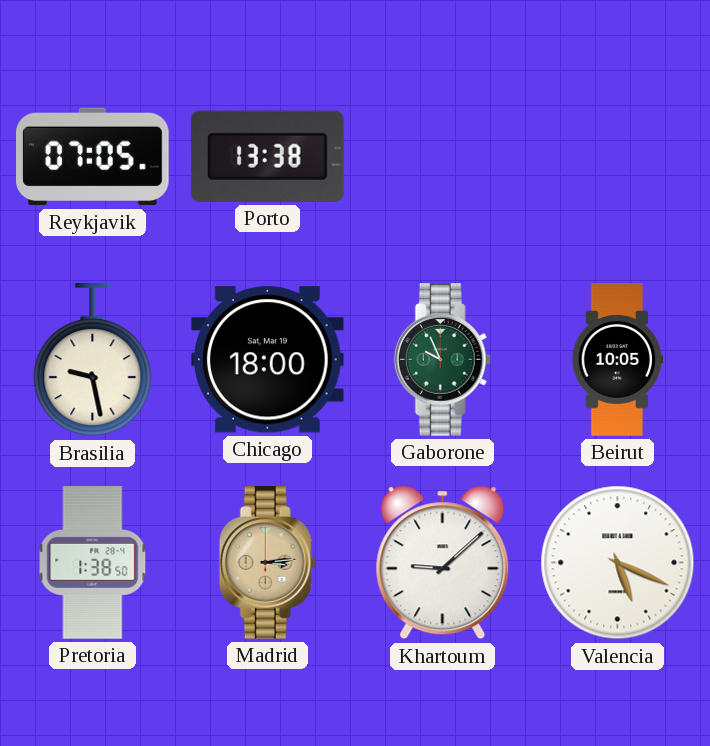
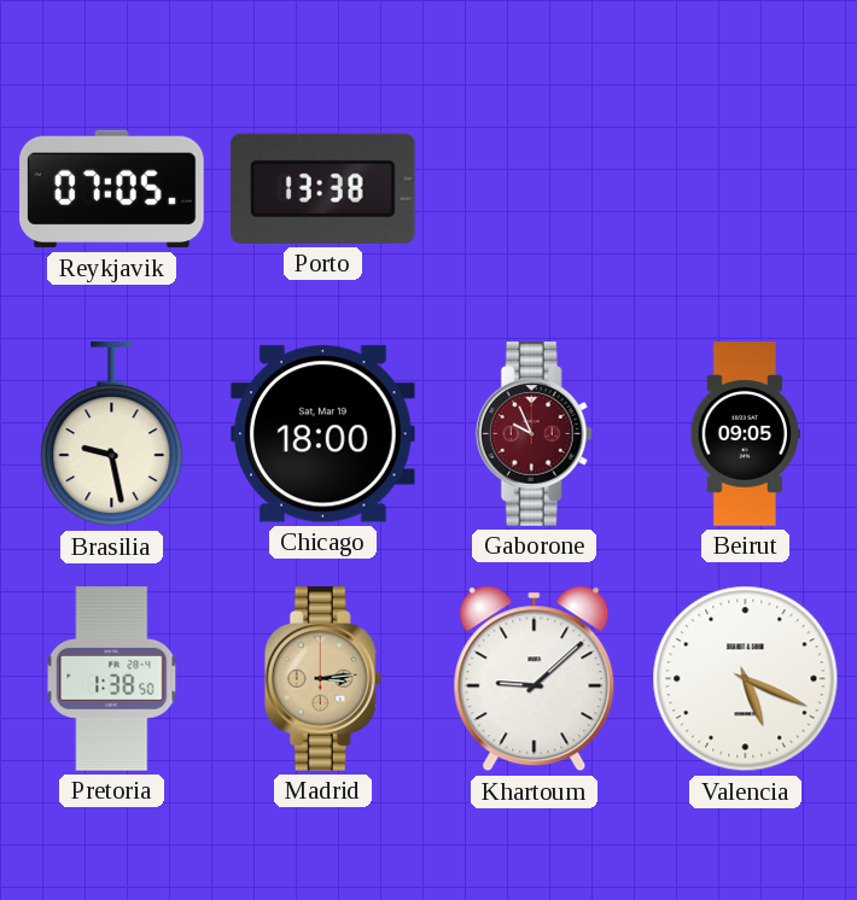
Gaborone dial: green -> burgundy (534, 434)
Beirut: 10:05 -> 09:05 (745, 434)
